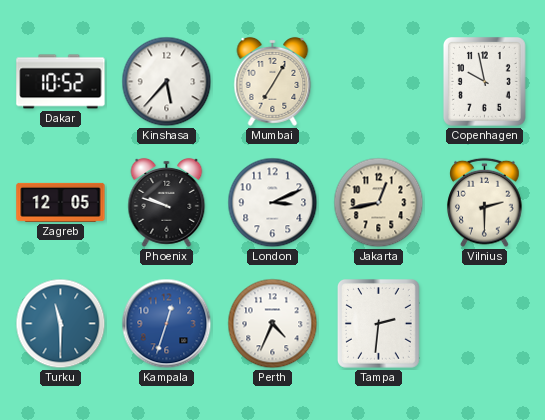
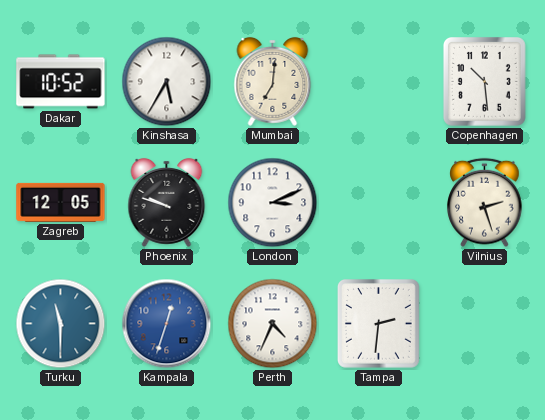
Kinshasa: 5:37 -> 5:35 (167, 82)
Mumbai: 7:05 -> 7:01 (273, 81)
Copenhagen: 9:58 -> 10:29 (484, 82)
Jakarta: 12:43 -> none (379, 203)
Vilnius: 2:30 -> 2:27 (485, 203)
